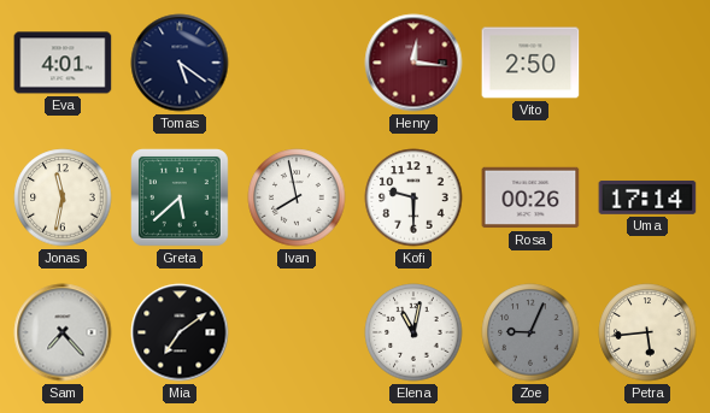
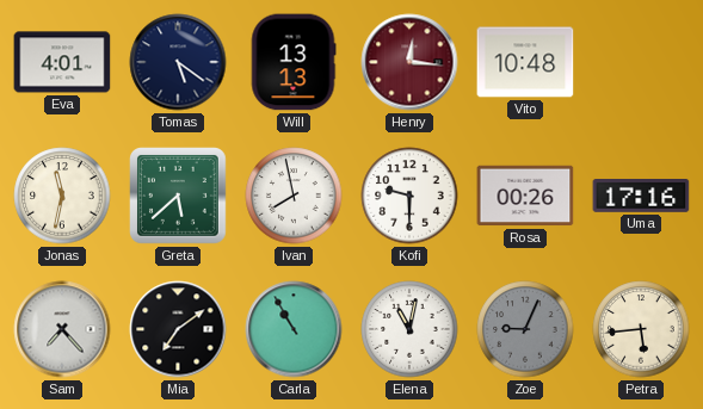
Will: none -> 13:13 (294, 62)
Vito: 2:50 -> 10:48 (525, 62)
Uma: 17:14 -> 17:16 (641, 196)
Carla: none -> 10:55 (294, 329)
